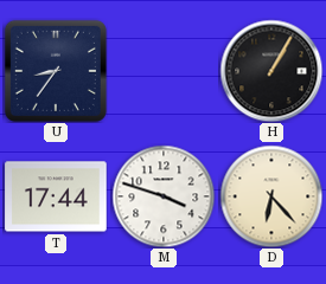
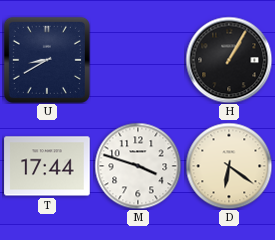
U: 8:36 -> 8:40 (47, 60)
D: 6:23 -> 6:21 (229, 166)
